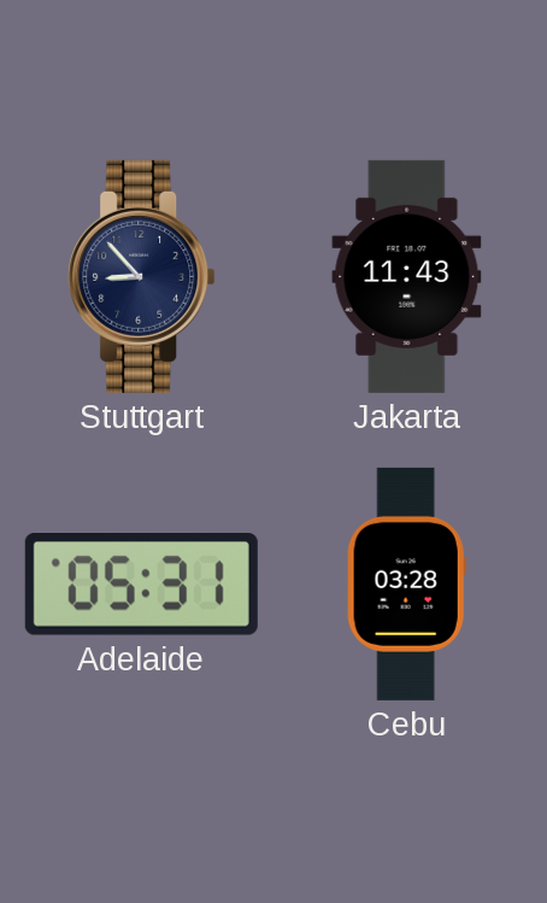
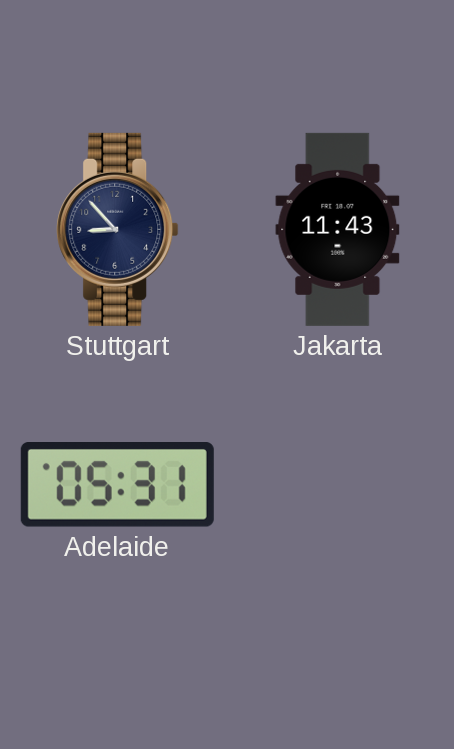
Cebu: 03:28 -> none (406, 584)
